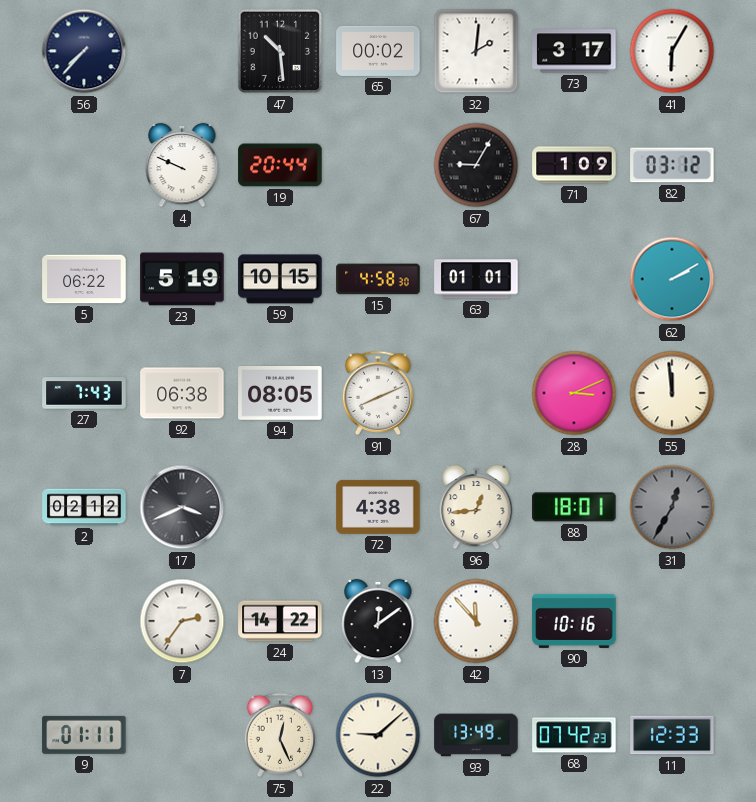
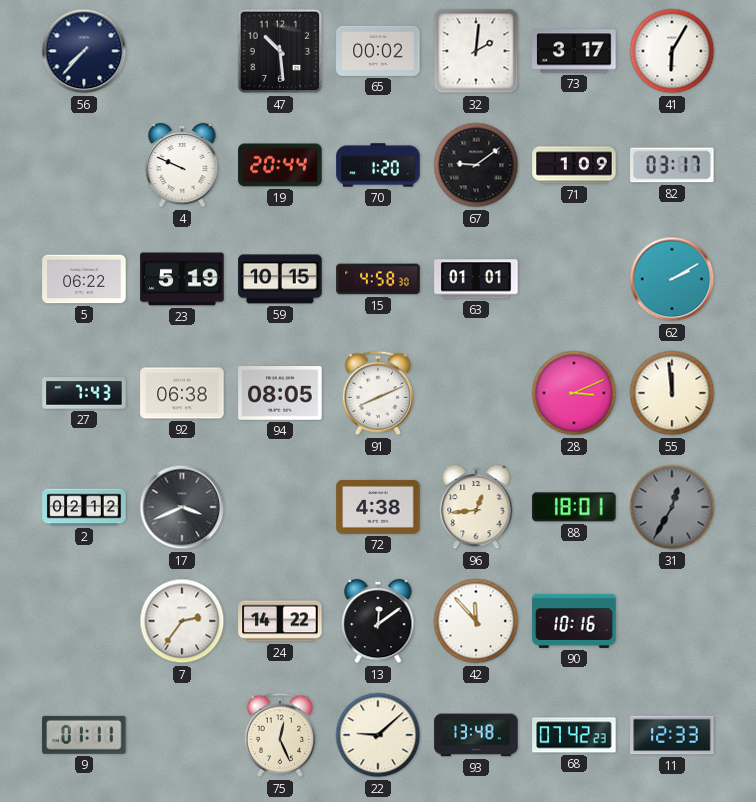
70: none -> 1:20 (378, 165)
67: 9:05 -> 9:09 (476, 165)
82: 03:12 -> 03:17 (672, 165)
93: 13:49 -> 13:48 (476, 735)
